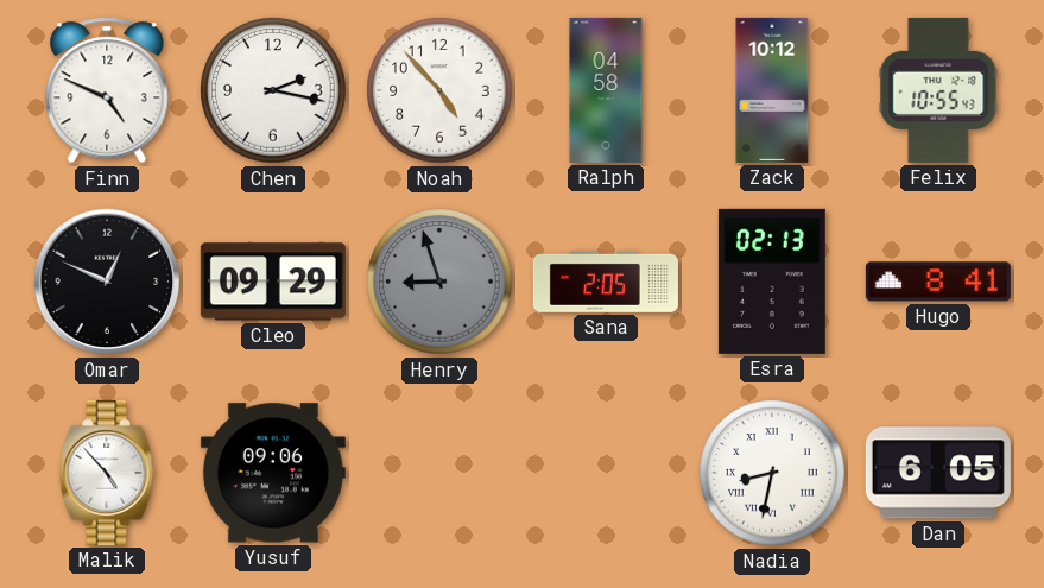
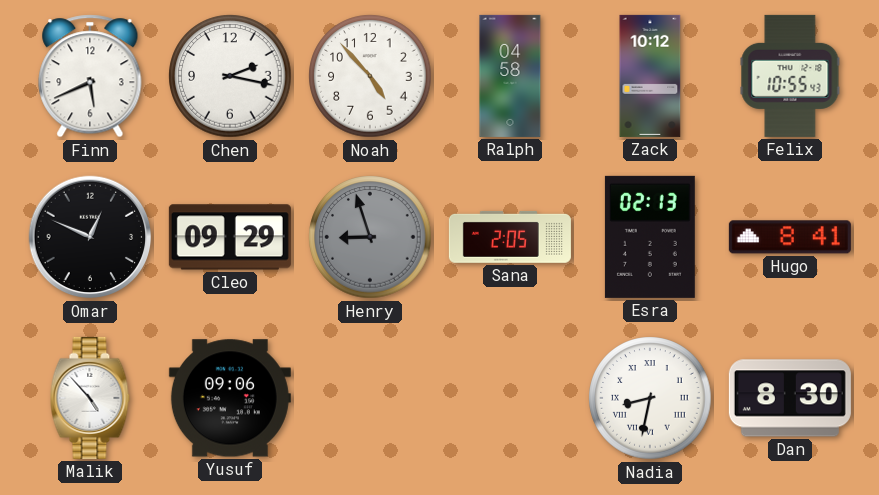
Finn: 4:49 -> 5:41 (90, 76)
Dan: 6:05 -> 8:30 (790, 398)
